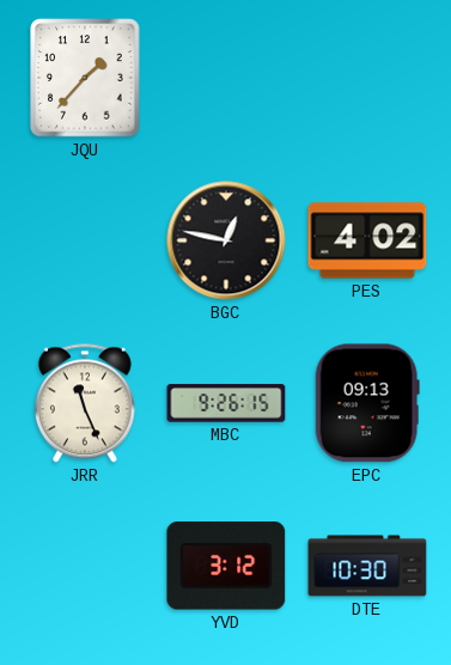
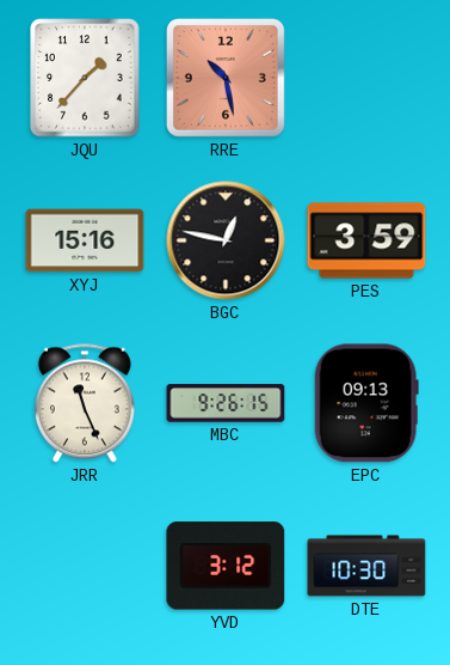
RRE: none -> 10:28 (226, 78)
XYJ: none -> 15:16 (85, 240)
PES: 4:02 -> 3:59 (366, 240)
